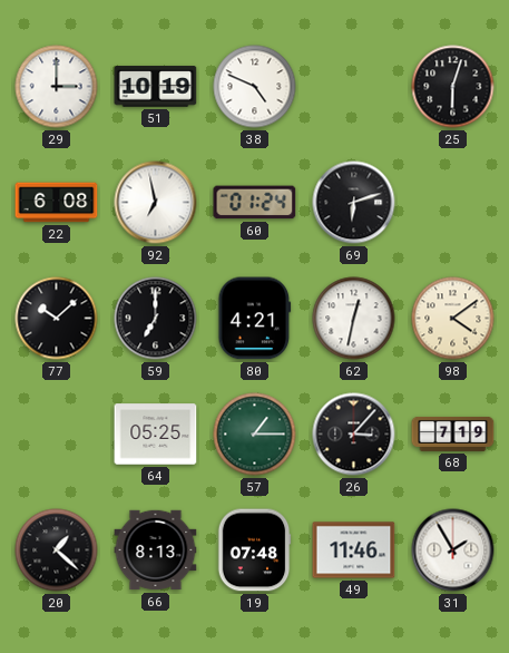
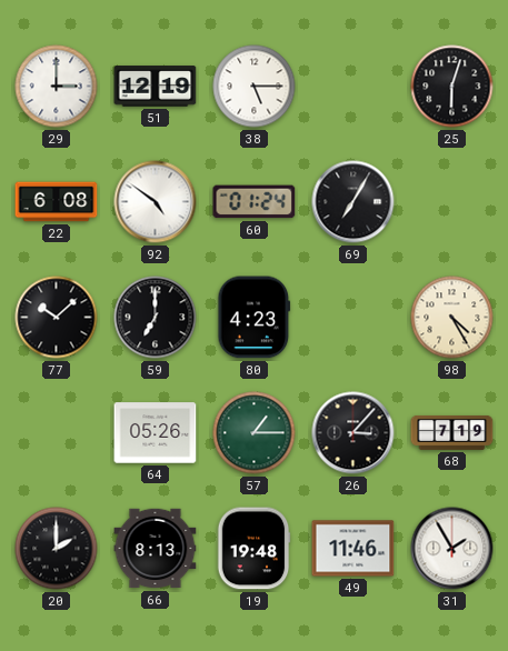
51: 10:19 -> 12:19 (156, 87)
38: 4:49 -> 5:15 (255, 87)
92: 6:58 -> 4:51 (156, 202)
69: 6:12 -> 7:05 (353, 202)
80: 4:21 -> 4:23 (255, 318)
62: 12:32 -> none (354, 319)
98: 4:09 -> 4:25 (452, 318)
64: 05:25 -> 05:26 (156, 433)
20: 1:22 -> 2:00 (57, 549)
19: 07:48 -> 19:48 (253, 549)
